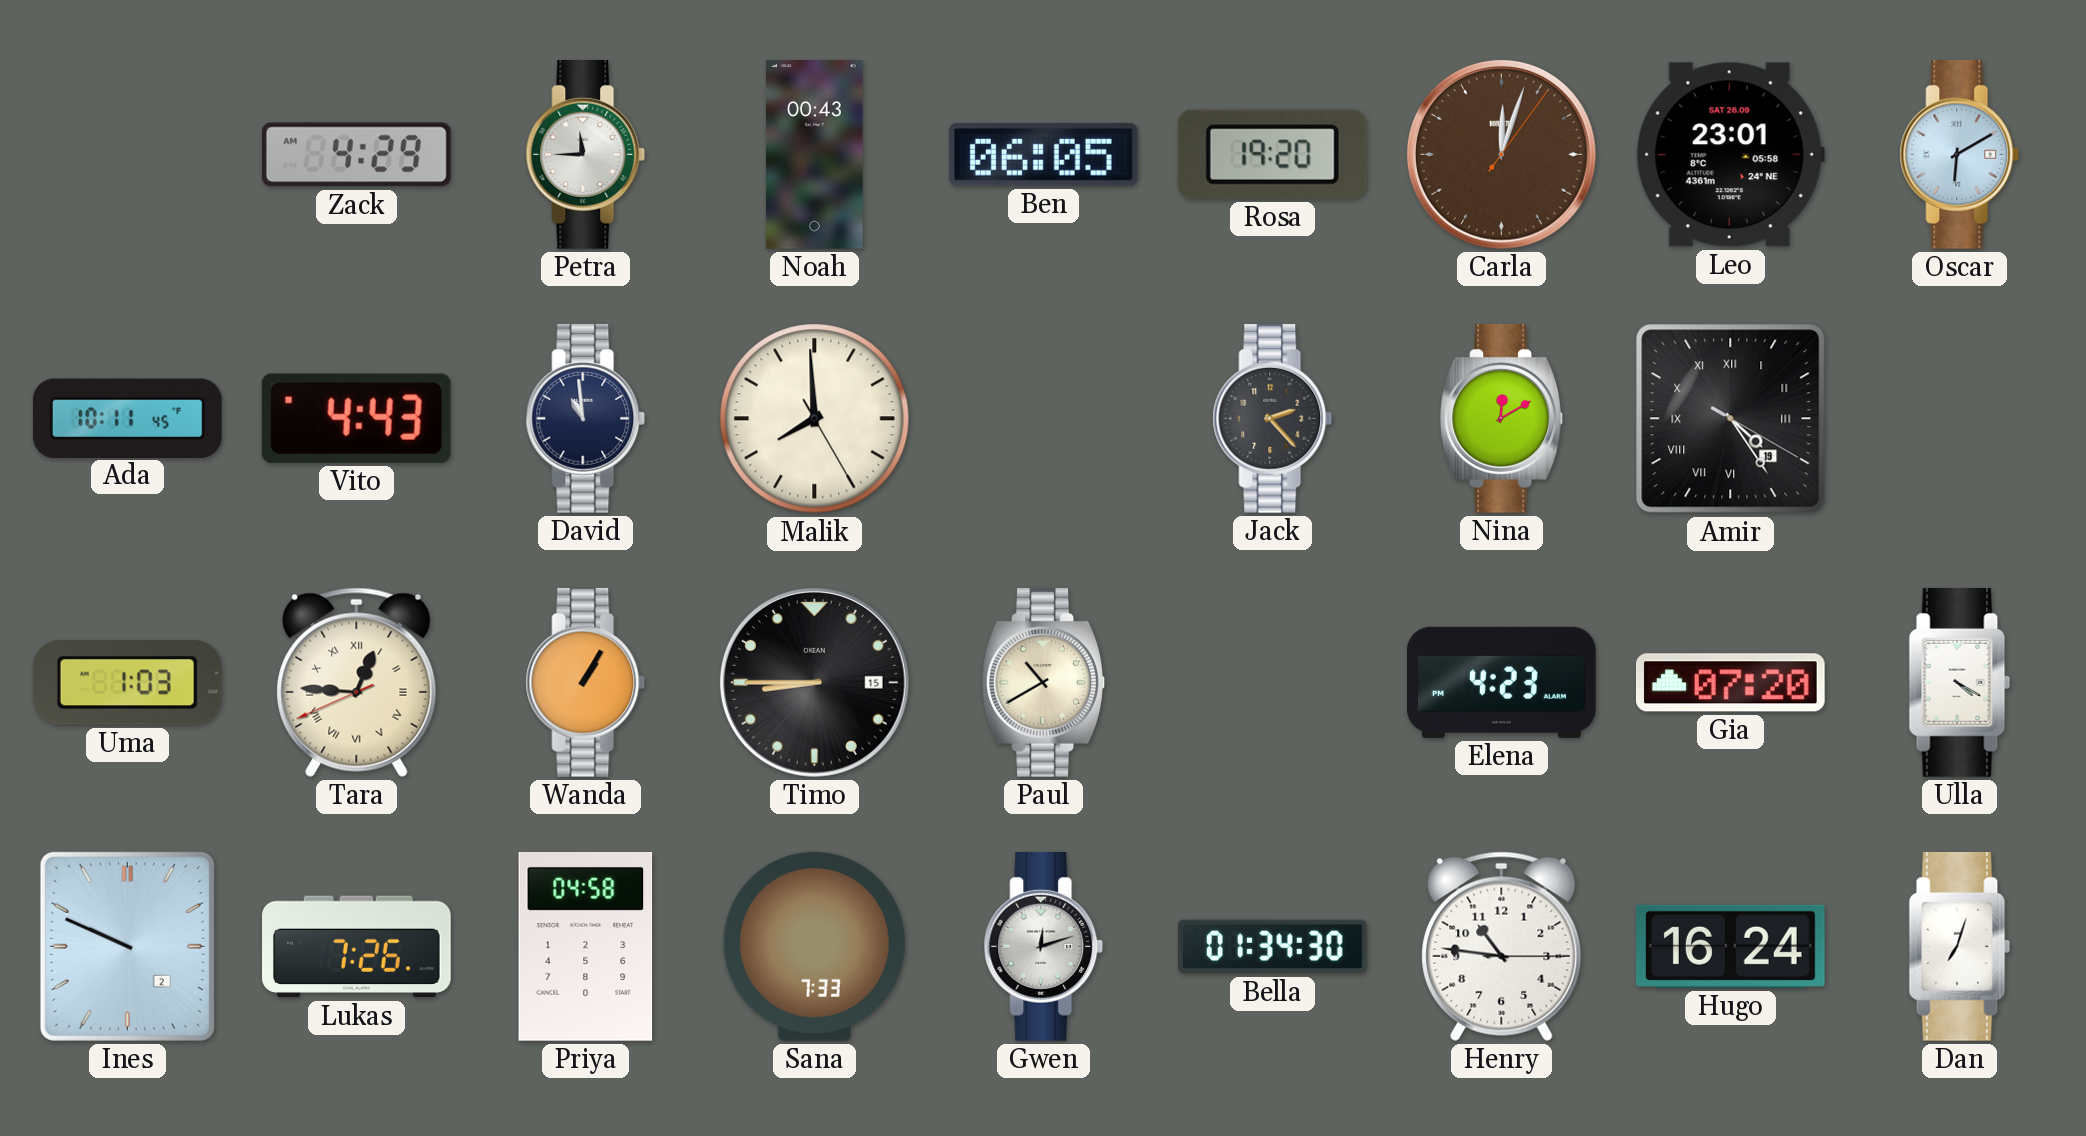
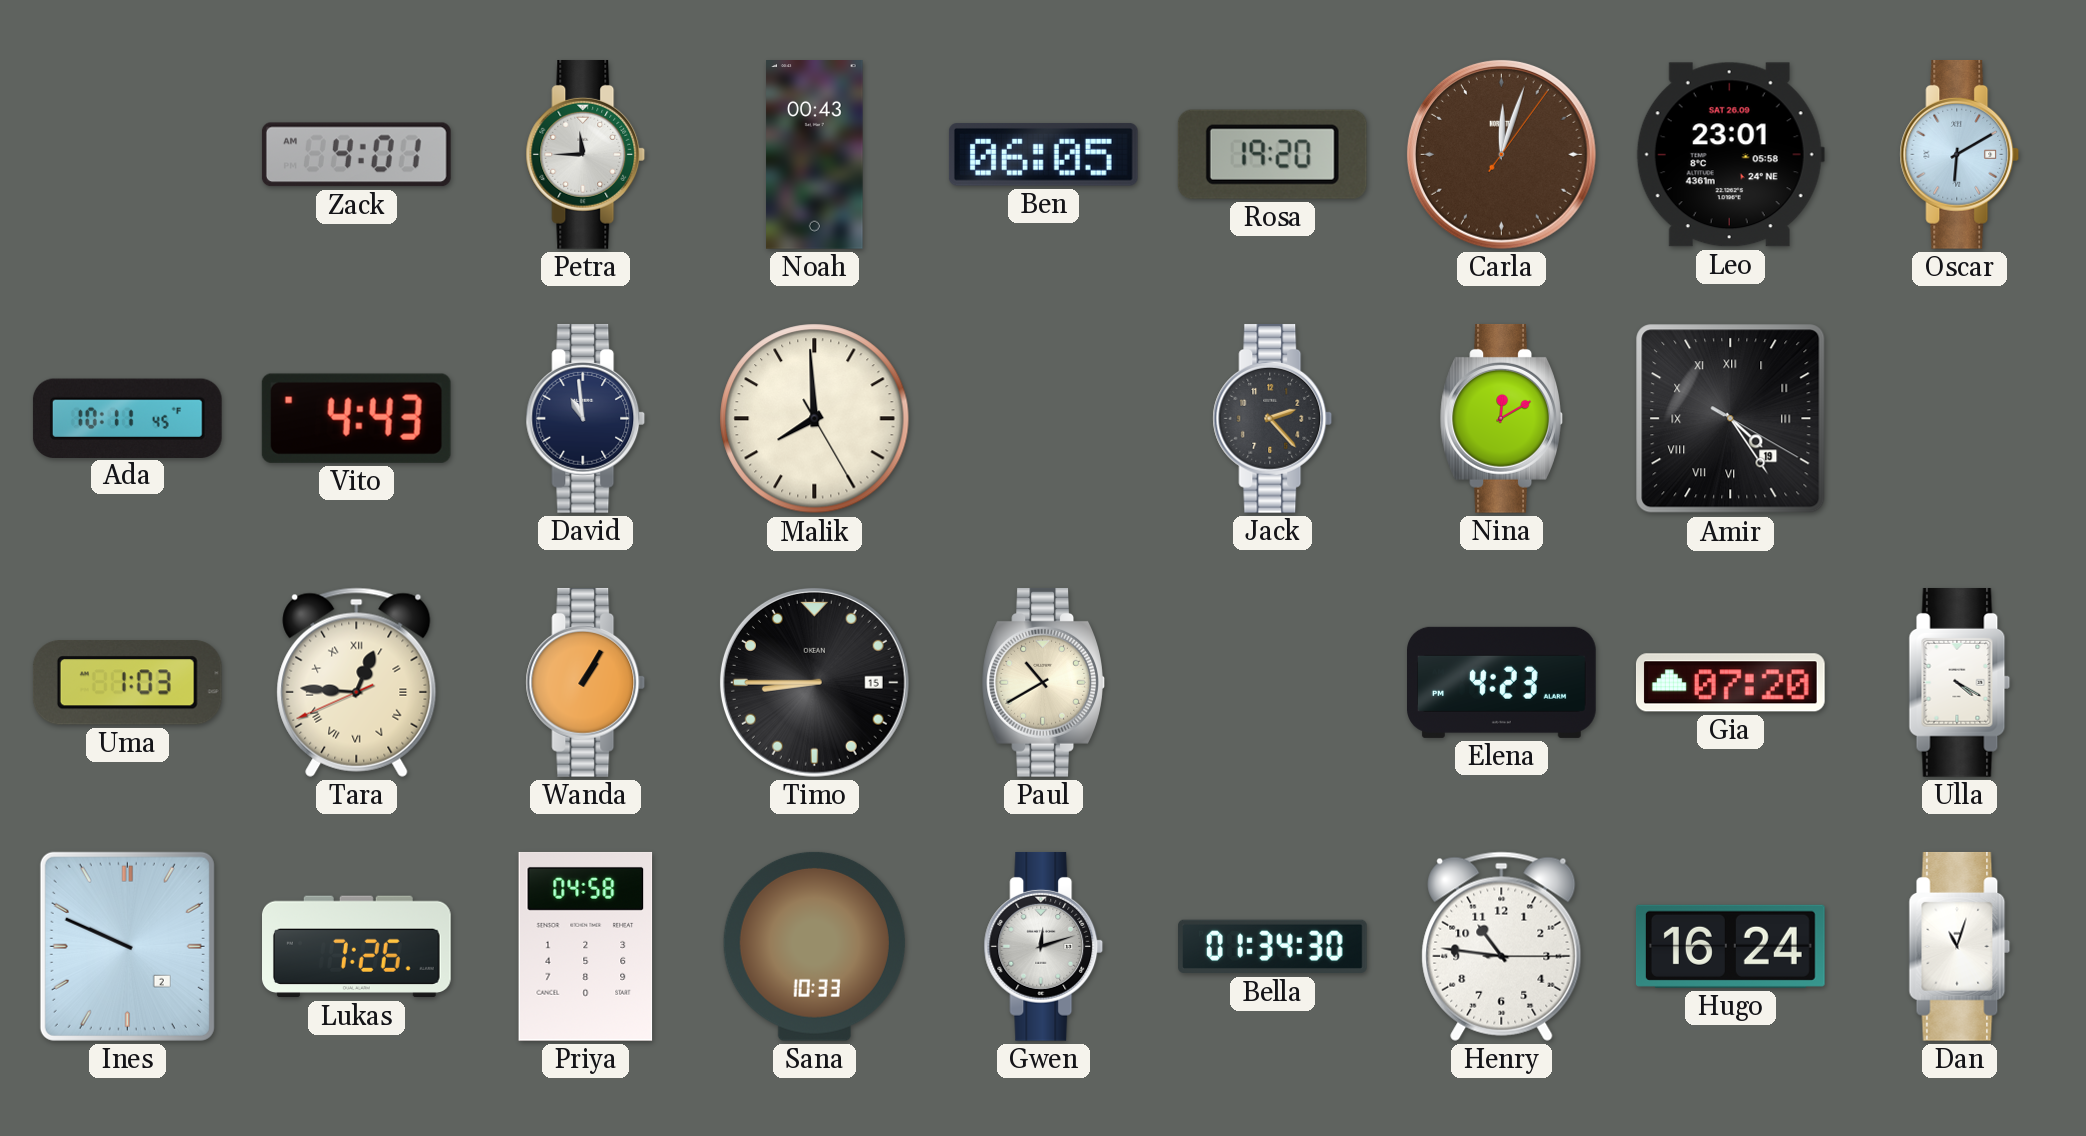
Zack: 4:29 -> 4:01 (356, 155)
Sana: 7:33 -> 10:33 (814, 946)
Dan: 7:03 -> 11:03 (1960, 946)
